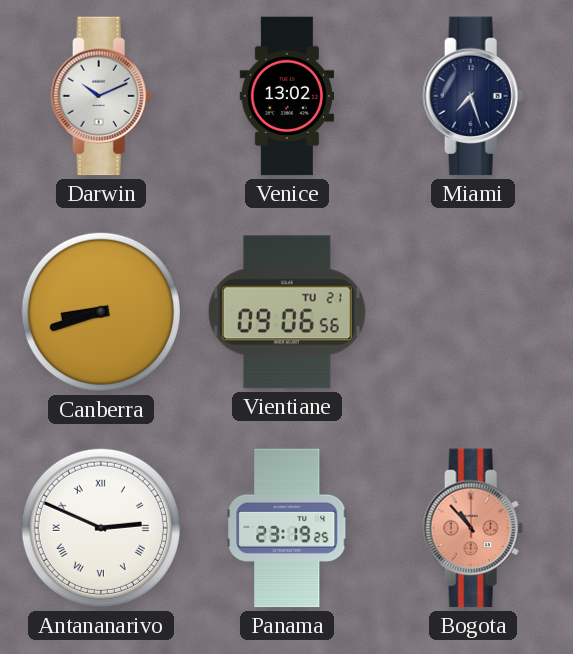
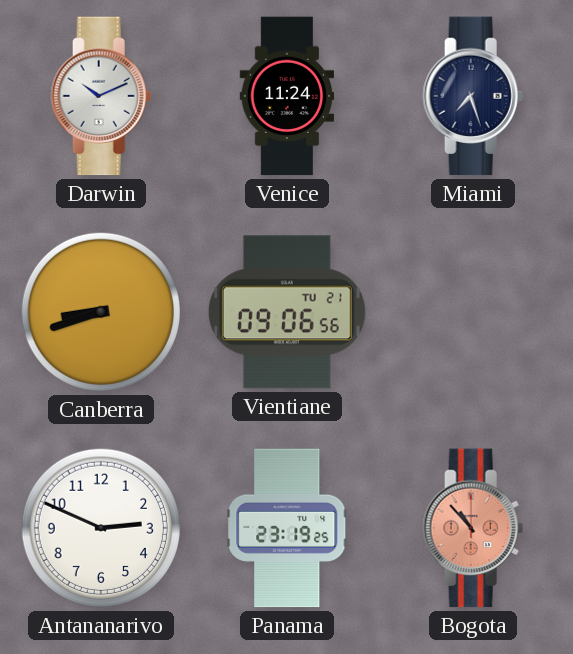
Venice: 13:02 -> 11:24 (287, 96)
Antananarivo numerals: Roman -> Arabic (101, 528)
